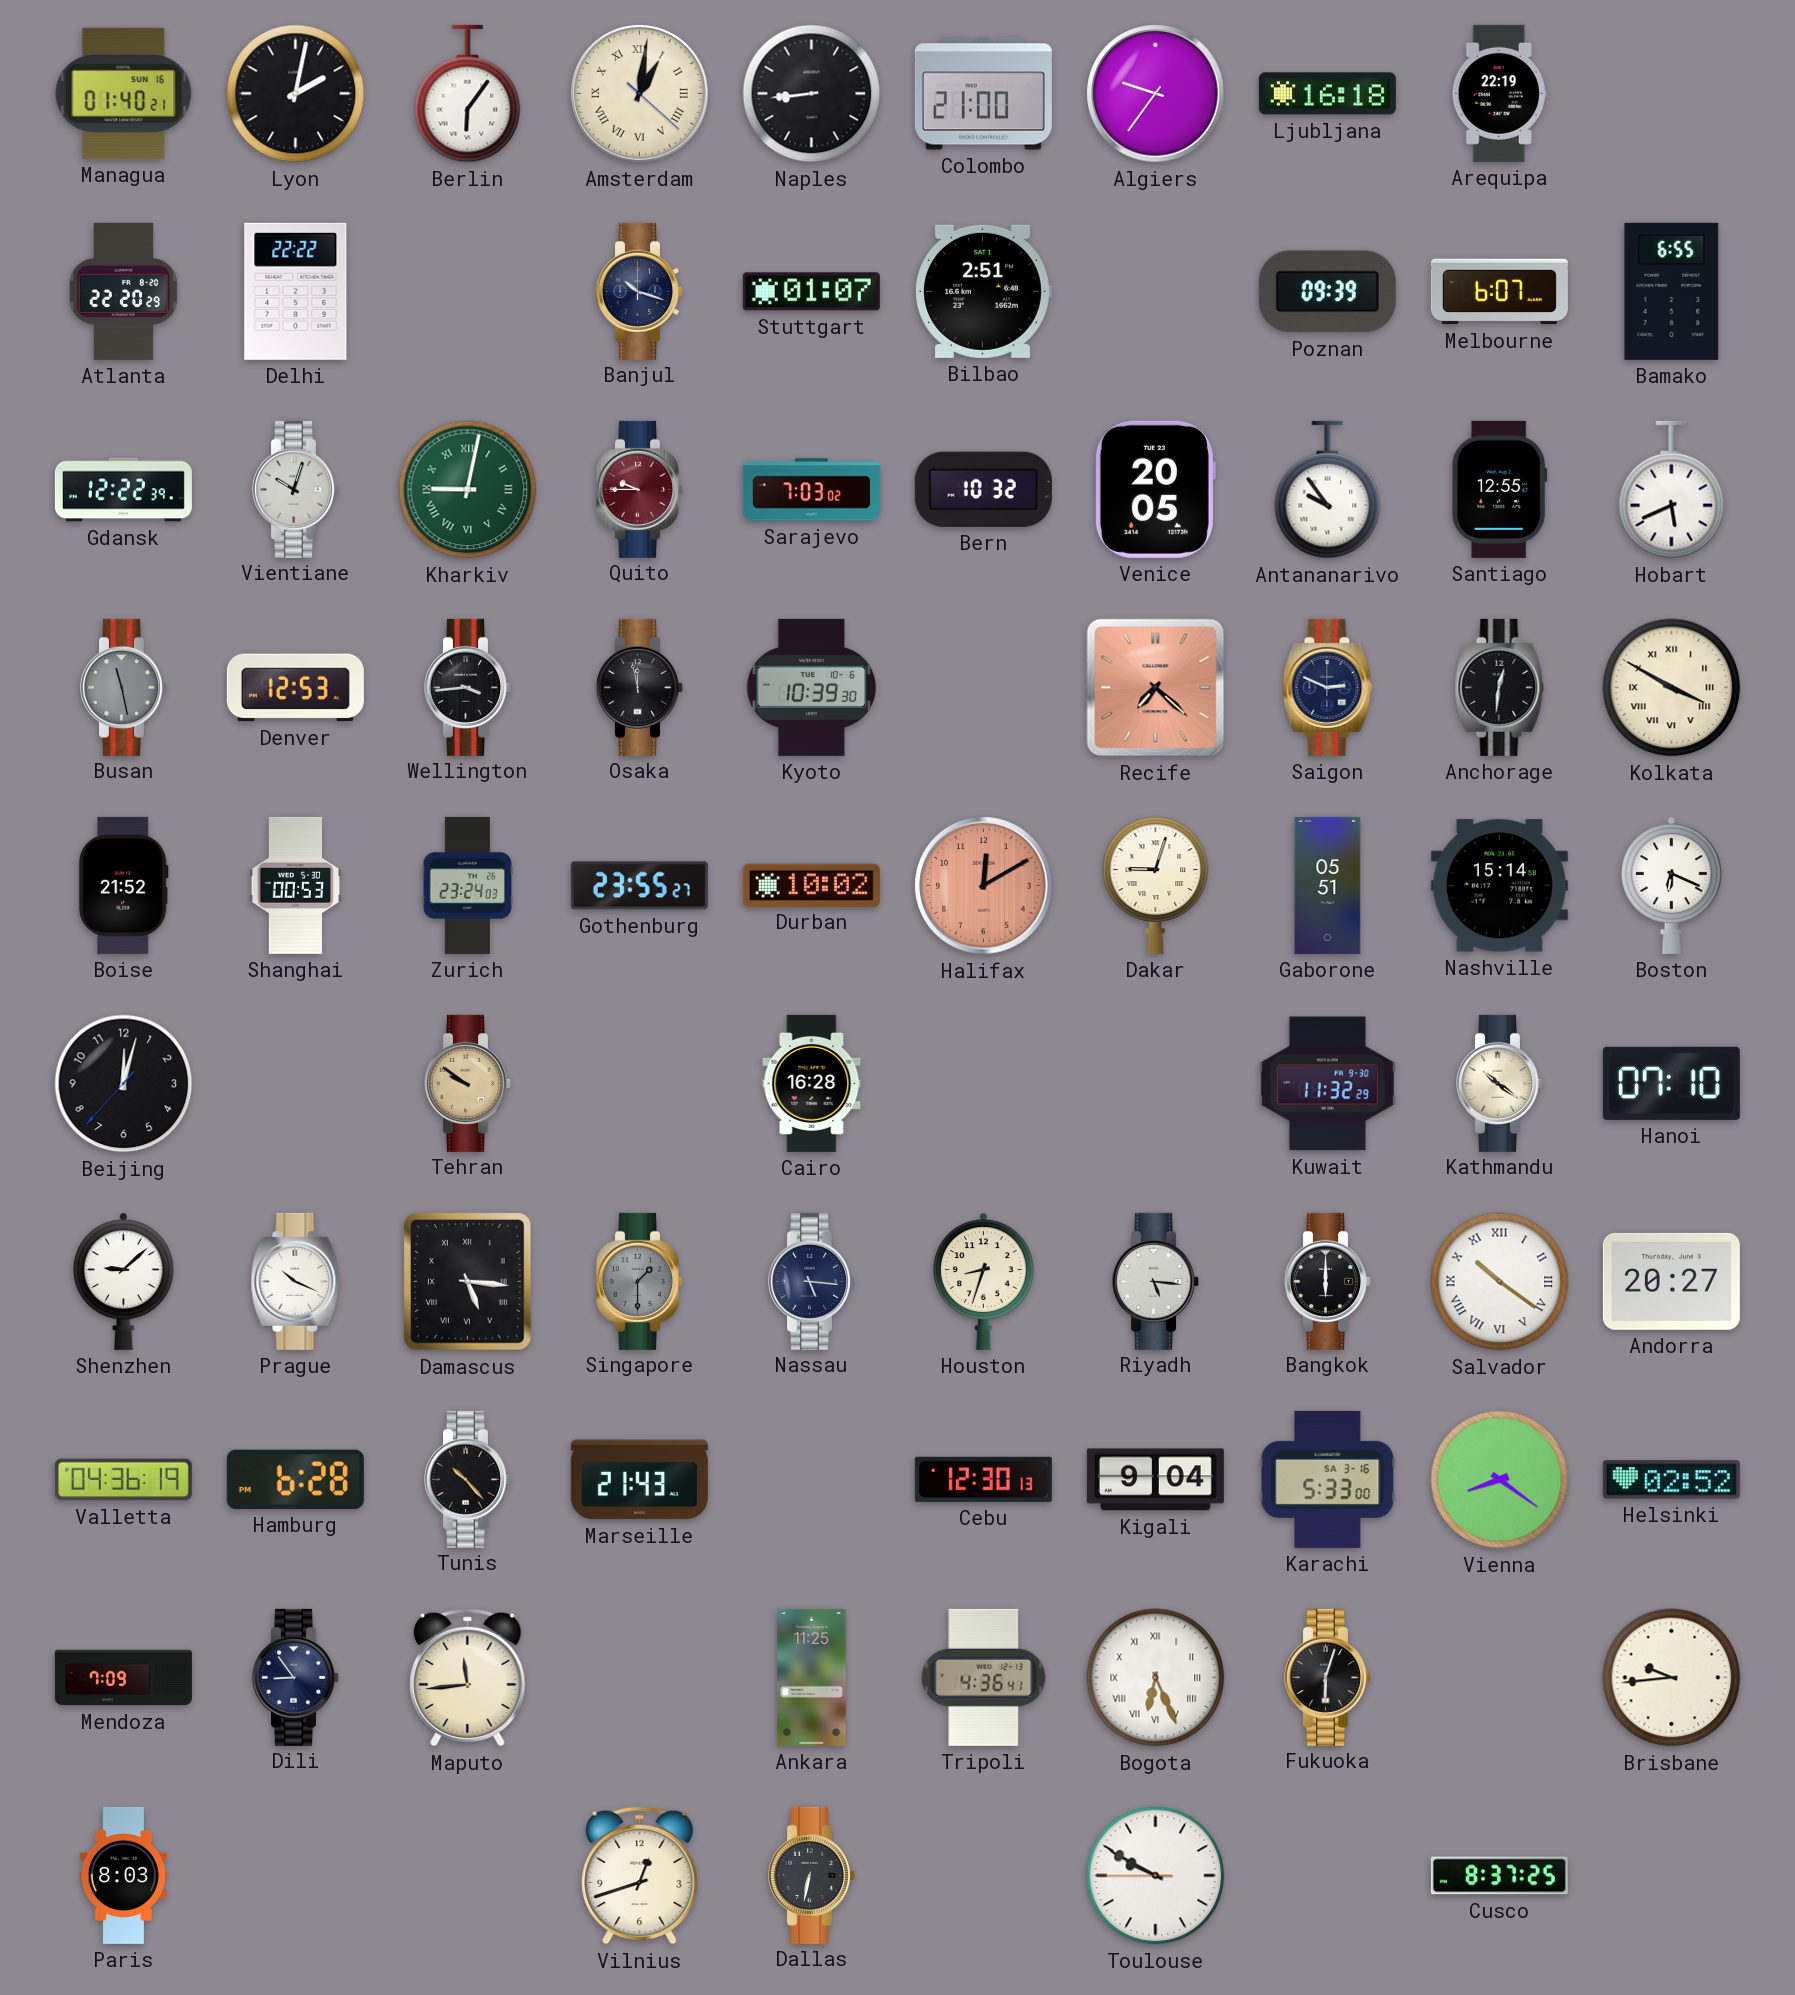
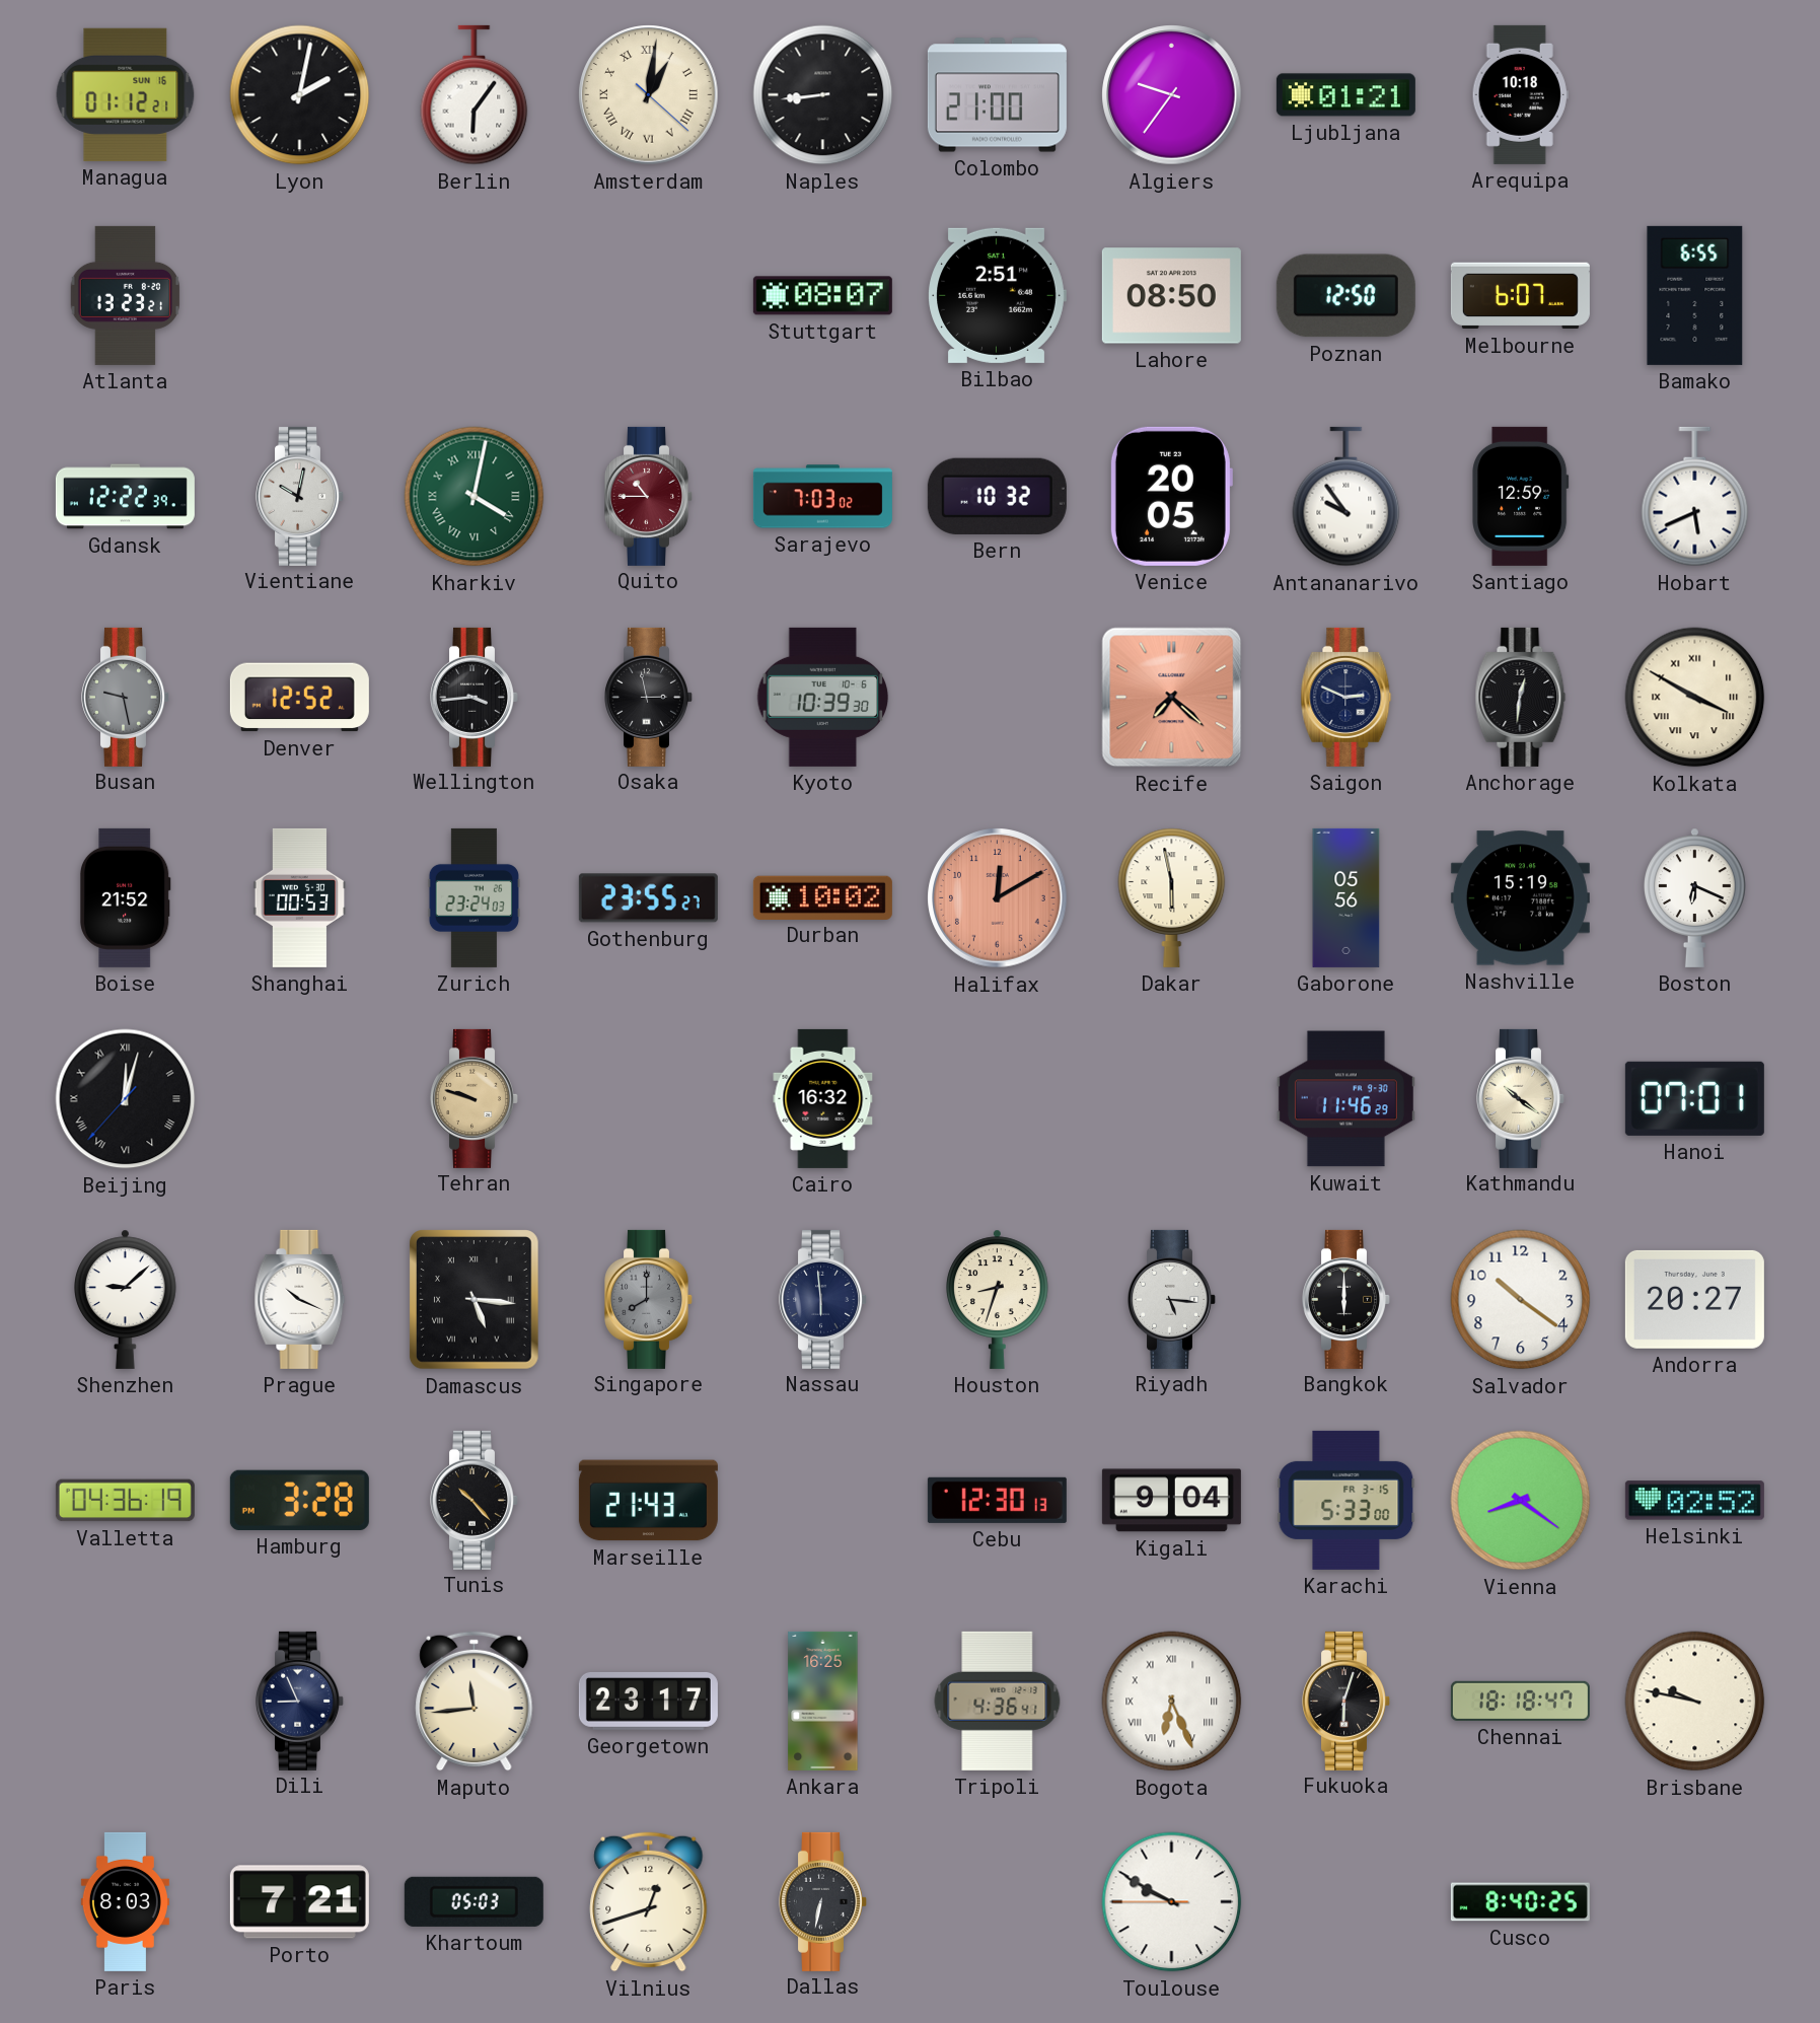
Managua: 01:40 -> 01:12 (126, 94)
Ljubljana: 16:18 -> 01:21 (1345, 95)
Arequipa: 22:19 -> 10:18 (1520, 94)
Atlanta: 22:20 -> 13:23 (126, 295)
Delhi: 22:22 -> none (296, 291)
Banjul: 10:18 -> none (640, 291)
Stuttgart: 01:07 -> 08:07 (822, 296)
Lahore: none -> 08:50 (1171, 296)
Poznan: 09:39 -> 12:50 (1345, 296)
Vientiane: 10:03 -> 10:02 (300, 496)
Kharkiv: 9:02 -> 4:02 (475, 497)
Quito: 9:45 -> 10:45 (649, 496)
Santiago: 12:55 -> 12:59 (1521, 496)
Busan: 11:28 -> 9:28 (126, 697)
Denver: 12:53 -> 12:52 (299, 698)
Osaka: 11:58 -> 2:58 (649, 697)
Dakar: 9:03 -> 5:58 (1172, 897)
Gaborone: 05:51 -> 05:56 (1346, 897)
Nashville: 15:14 -> 15:19 (1520, 898)
Beijing numerals: Arabic -> Roman (126, 1099)
Tehran: 9:51 -> 9:48 (475, 1098)
Cairo: 16:28 -> 16:32 (823, 1098)
Kuwait: 11:32 -> 11:46 (1345, 1099)
Hanoi: 07:10 -> 07:01 (1694, 1098)
Singapore: 1:30 -> 8:00 (649, 1299)
Nassau: 5:16 -> 5:59 (823, 1299)
Salvador numerals: Roman -> Arabic (1521, 1300)
Hamburg: 6:28 -> 3:28 (299, 1500)
Karachi date: SA 3-16 -> FR 3-15 (1346, 1500)
Mendoza: 7:09 -> none (123, 1678)
Dili: 8:54 -> 8:56 (300, 1701)
Georgetown: none -> 23:17 (648, 1701)
Ankara: 11:25 -> 16:25 (823, 1701)
Chennai: none -> 18:18 (1520, 1701)
Brisbane: 9:44 -> 9:47 (1695, 1702)
Porto: none -> 7:21 (299, 1902)
Khartoum: none -> 05:03 (474, 1901)
Cusco: 8:37 -> 8:40 (1520, 1902)
